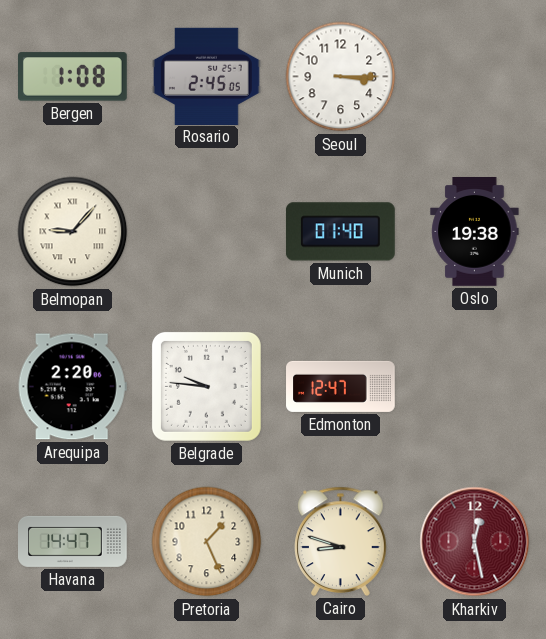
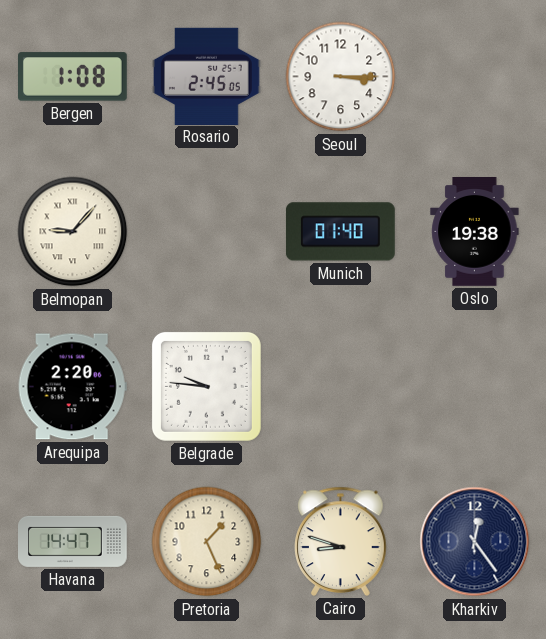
Edmonton: 12:47 -> none (341, 386)
Kharkiv: 12:28 -> 12:24 (475, 542)
Kharkiv dial: burgundy -> navy (475, 542)
